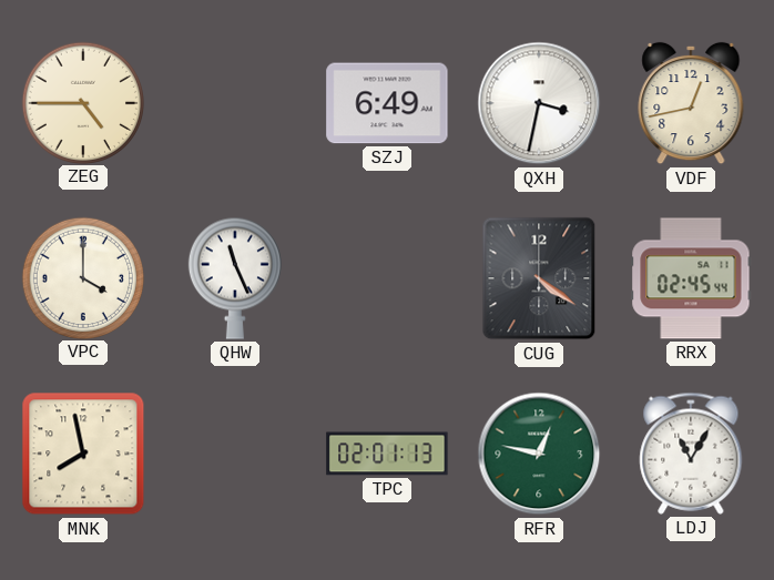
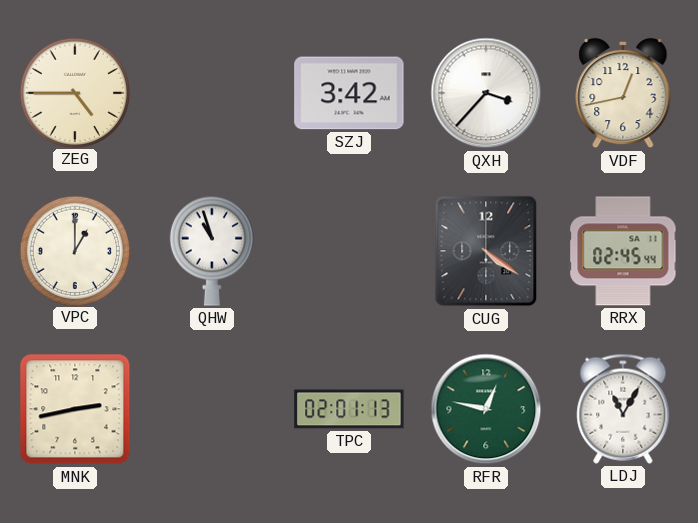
SZJ: 6:49 -> 3:42 (349, 93)
QXH: 3:32 -> 3:37 (486, 93)
VPC: 4:00 -> 1:00 (74, 250)
QHW: 11:26 -> 10:57 (212, 251)
MNK: 7:58 -> 2:43 (75, 409)
